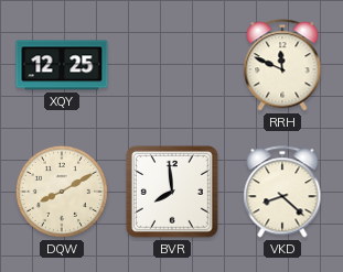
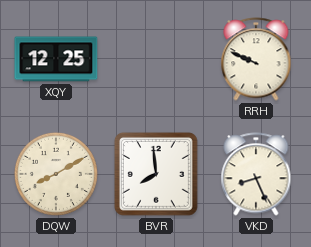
RRH: 11:49 -> 9:49 (256, 59)
VKD: 8:22 -> 8:26 (256, 174)
